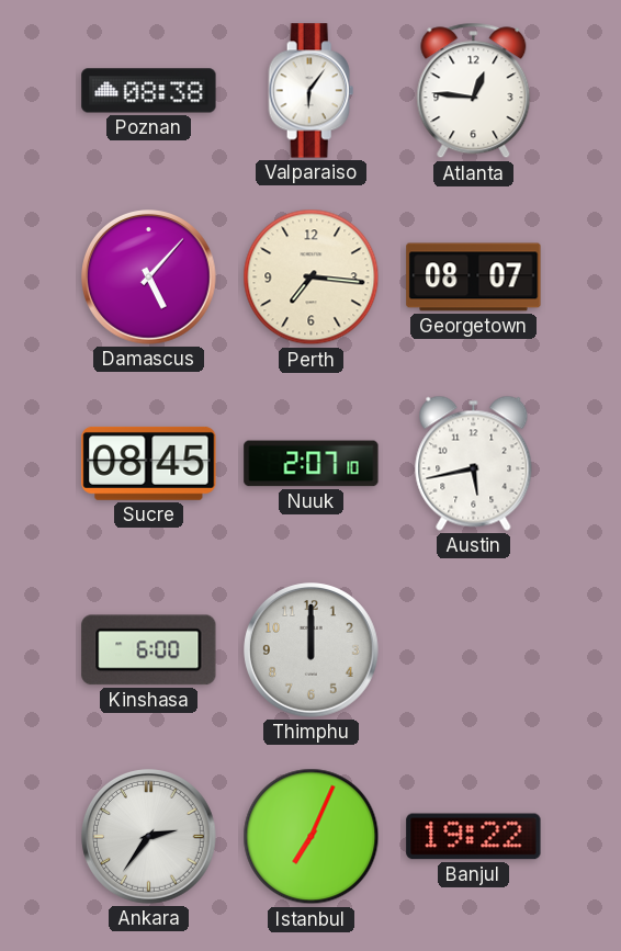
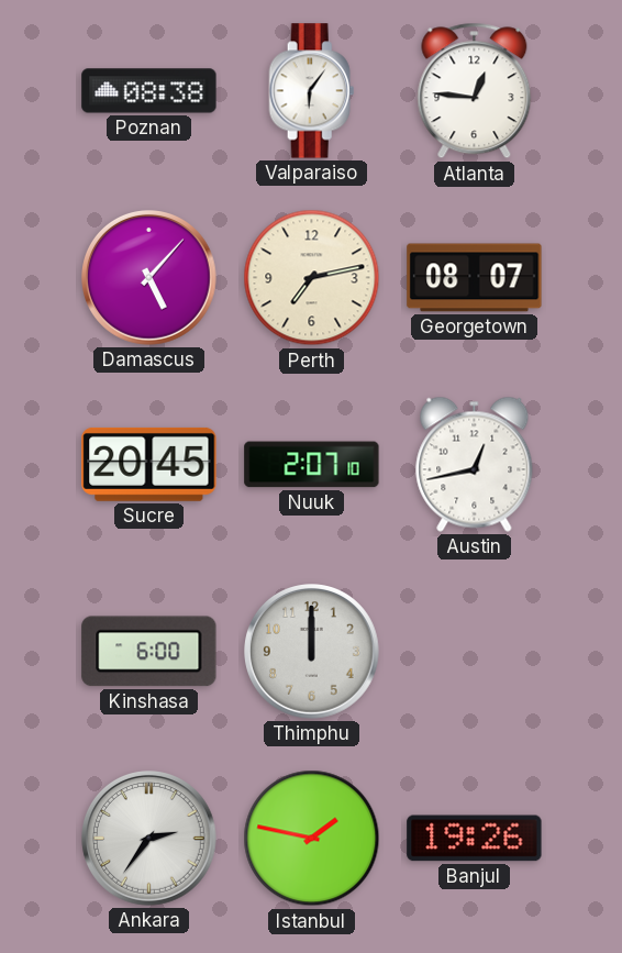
Perth: 7:16 -> 7:13 (312, 278)
Sucre: 08:45 -> 20:45 (149, 464)
Austin: 5:43 -> 12:43 (475, 464)
Istanbul: 7:04 -> 1:47 (312, 839)
Banjul: 19:22 -> 19:26 (475, 839)
